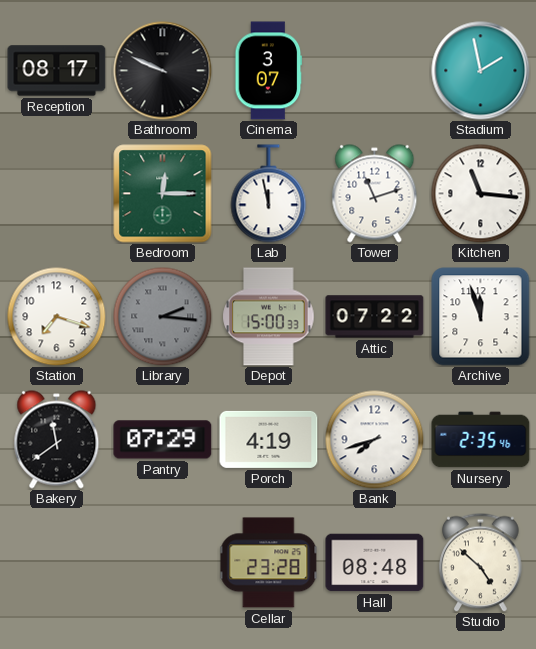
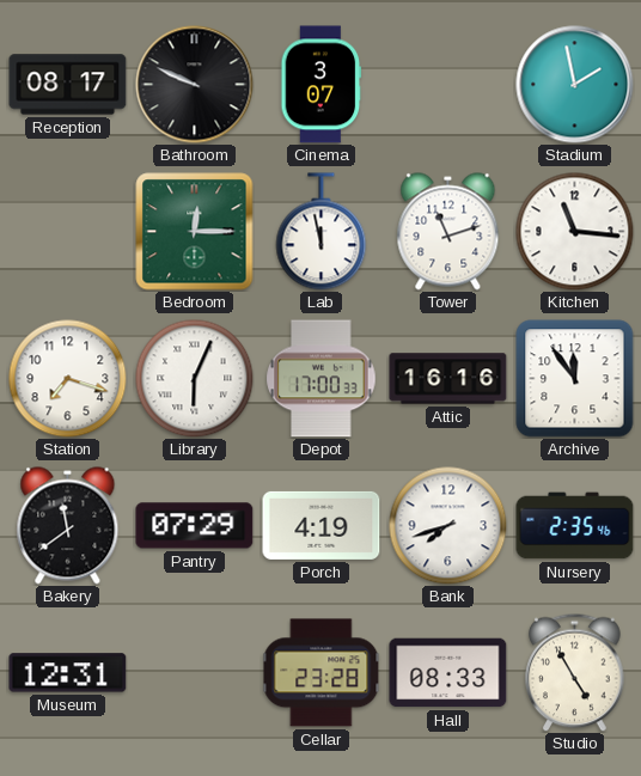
Library: 2:16 -> 6:04 (195, 379)
Library dial: grey -> white (195, 379)
Depot: 15:00 -> 17:00 (322, 379)
Attic: 07:22 -> 16:16 (448, 379)
Archive: 11:57 -> 11:54 (575, 379)
Museum: none -> 12:31 (68, 673)
Hall: 08:48 -> 08:33 (448, 673)
Studio: 4:52 -> 4:55 (575, 672)
